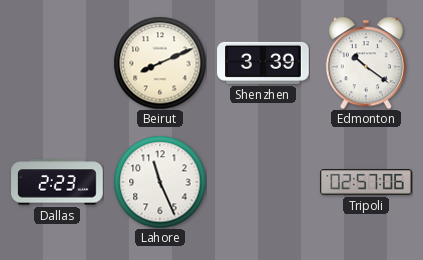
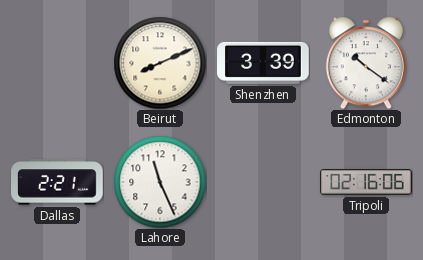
Dallas: 2:23 -> 2:21 (57, 182)
Tripoli: 02:57 -> 02:16 (366, 182)
